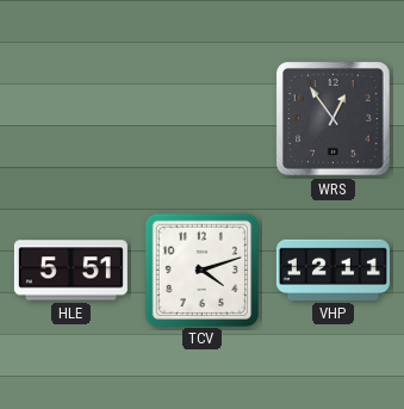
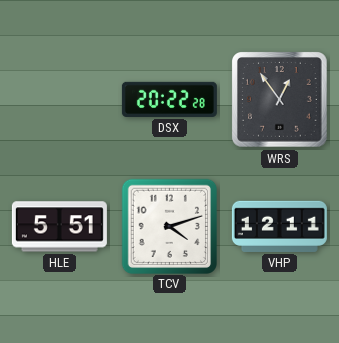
DSX: none -> 20:22 (169, 99)
